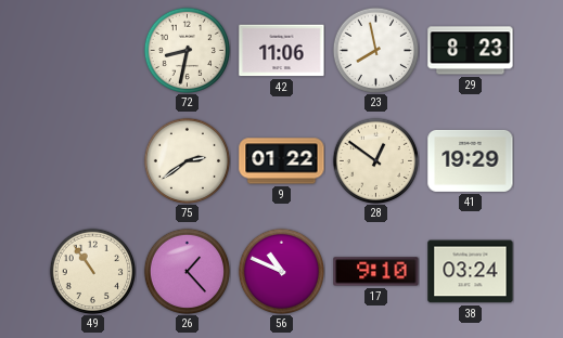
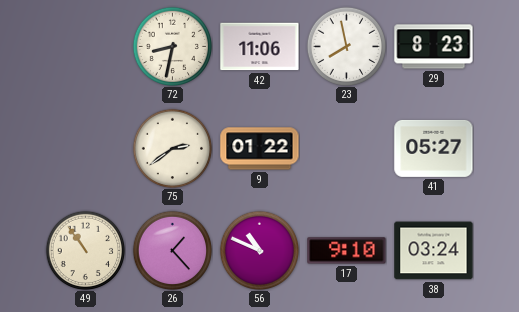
28: 12:51 -> none (375, 160)
41: 19:29 -> 05:27 (434, 148)
